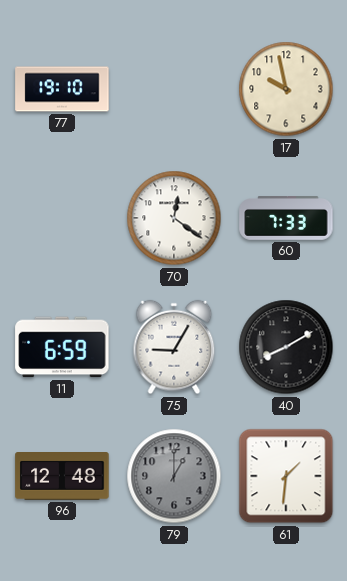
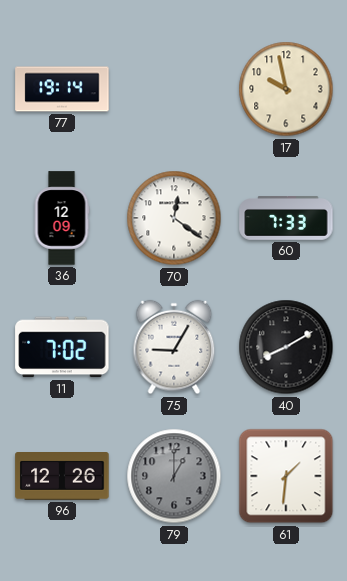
77: 19:10 -> 19:14 (62, 89)
36: none -> 12:09 (62, 218)
11: 6:59 -> 7:02 (62, 347)
96: 12:48 -> 12:26 (62, 477)
